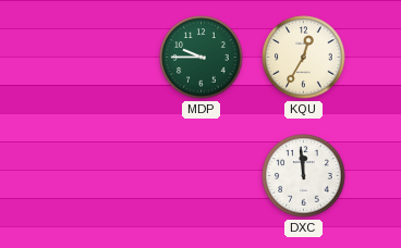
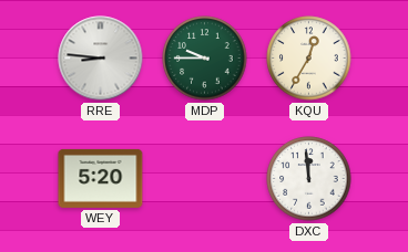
RRE: none -> 8:46 (101, 59)
WEY: none -> 5:20 (101, 178)
